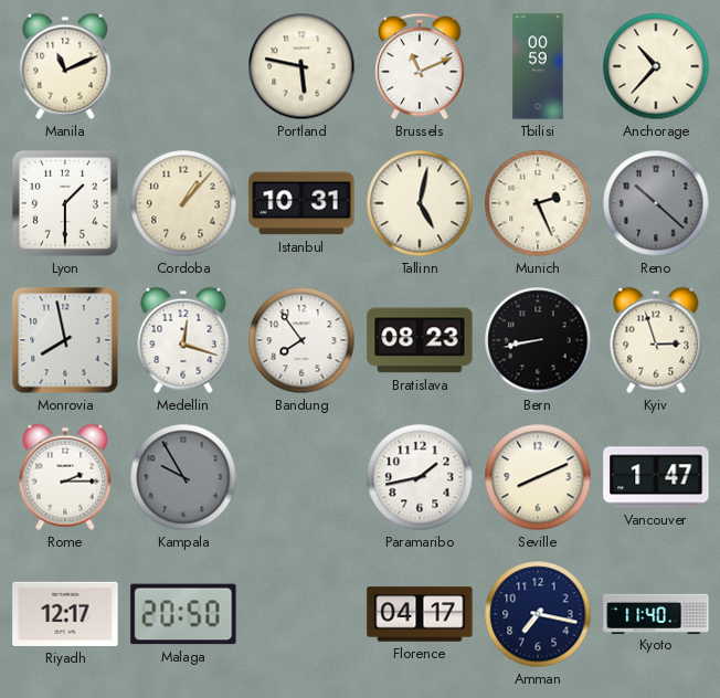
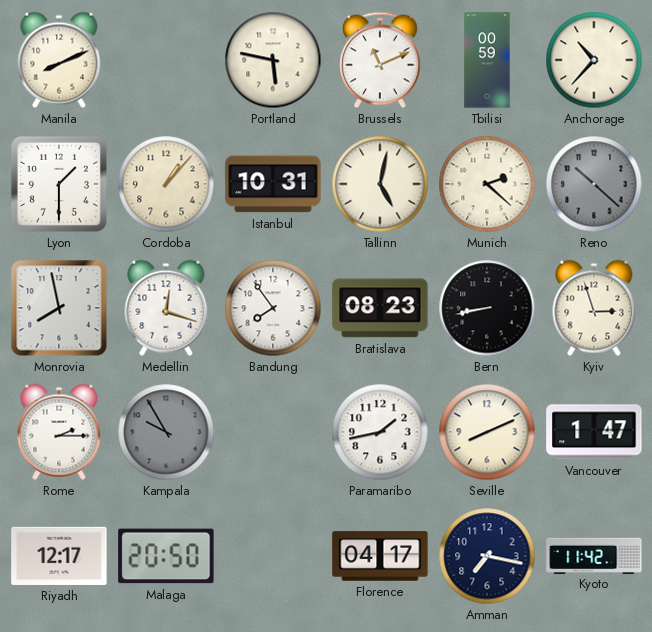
Manila: 11:11 -> 8:11 (59, 60)
Munich: 2:26 -> 2:22 (487, 184)
Kyoto: 11:40 -> 11:42 (594, 555)
